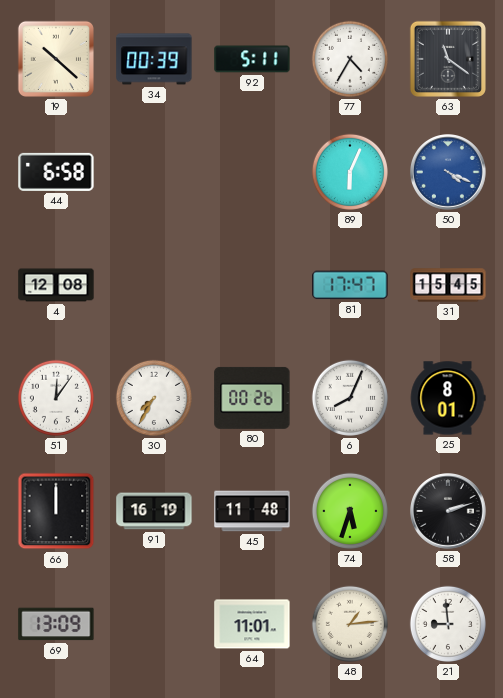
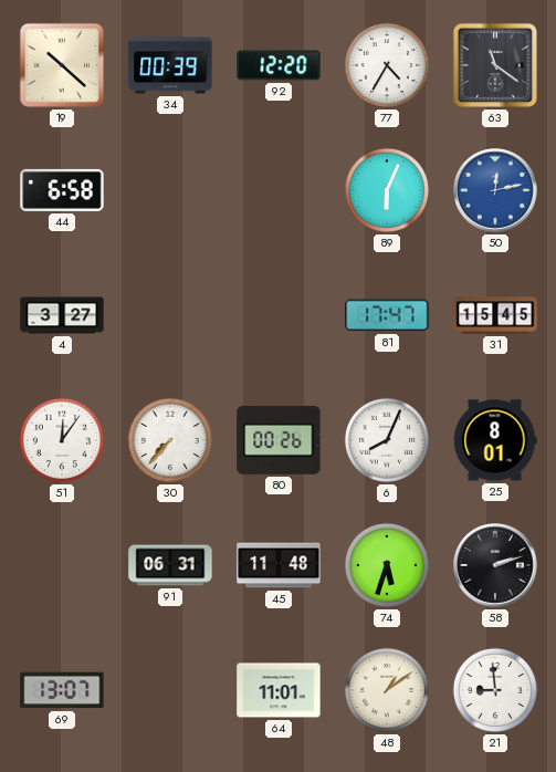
92: 5:11 -> 12:20 (279, 65)
50: 4:19 -> 12:13 (496, 191)
4: 12:08 -> 3:27 (62, 315)
30: 7:35 -> 7:37 (170, 440)
66: 12:00 -> none (56, 511)
91: 16:19 -> 06:31 (170, 565)
69: 13:09 -> 13:07 (62, 690)
48: 1:14 -> 1:09 (387, 690)
